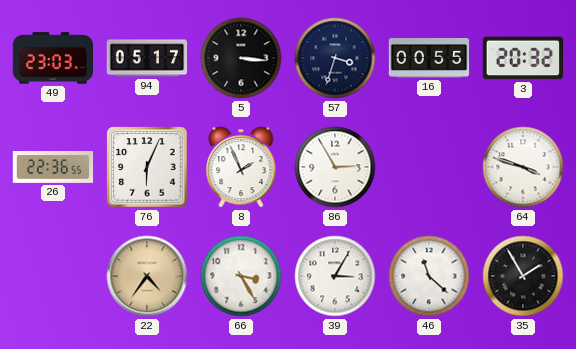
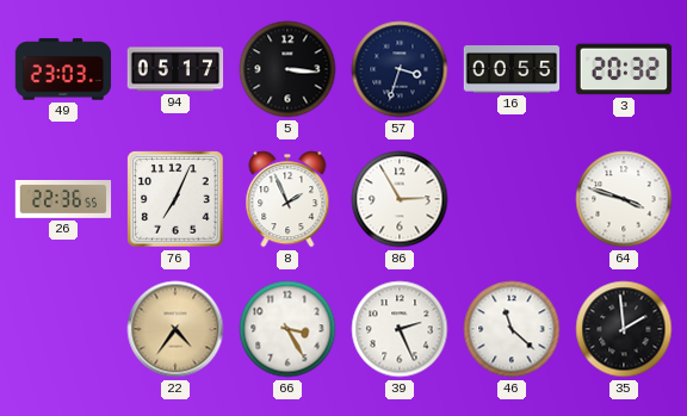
76: 6:04 -> 7:04 (175, 199)
39: 3:05 -> 2:26 (400, 329)
35: 1:55 -> 1:59 (624, 329)
